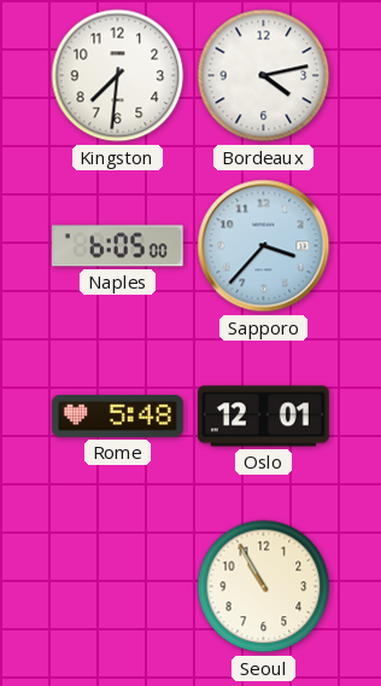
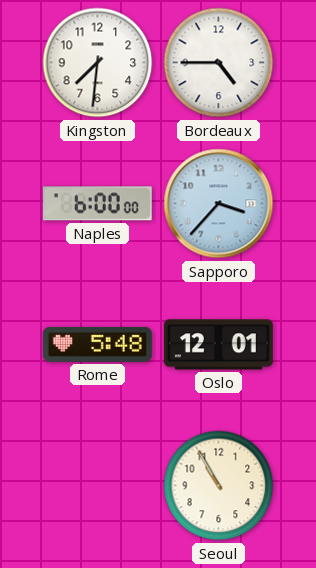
Bordeaux: 4:13 -> 4:45 (219, 63)
Naples: 6:05 -> 6:00 (97, 204)
